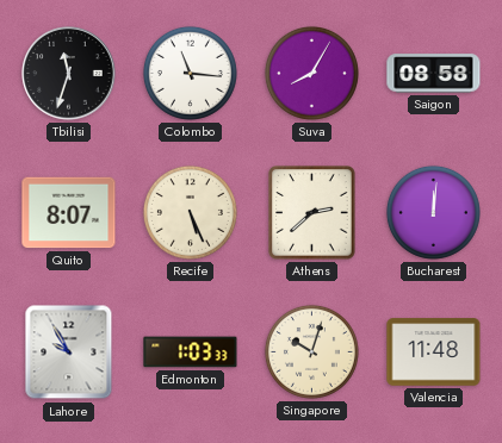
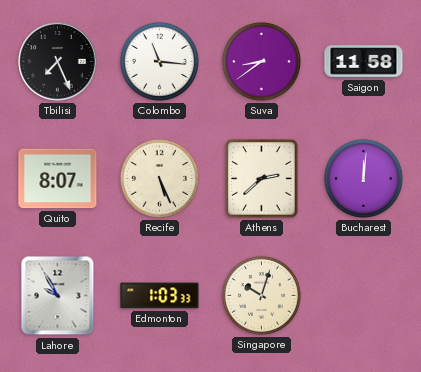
Tbilisi: 11:33 -> 7:26 (58, 62)
Suva: 8:05 -> 8:39 (261, 61)
Saigon: 08:58 -> 11:58 (364, 62)
Valencia: 11:48 -> none (434, 352)
